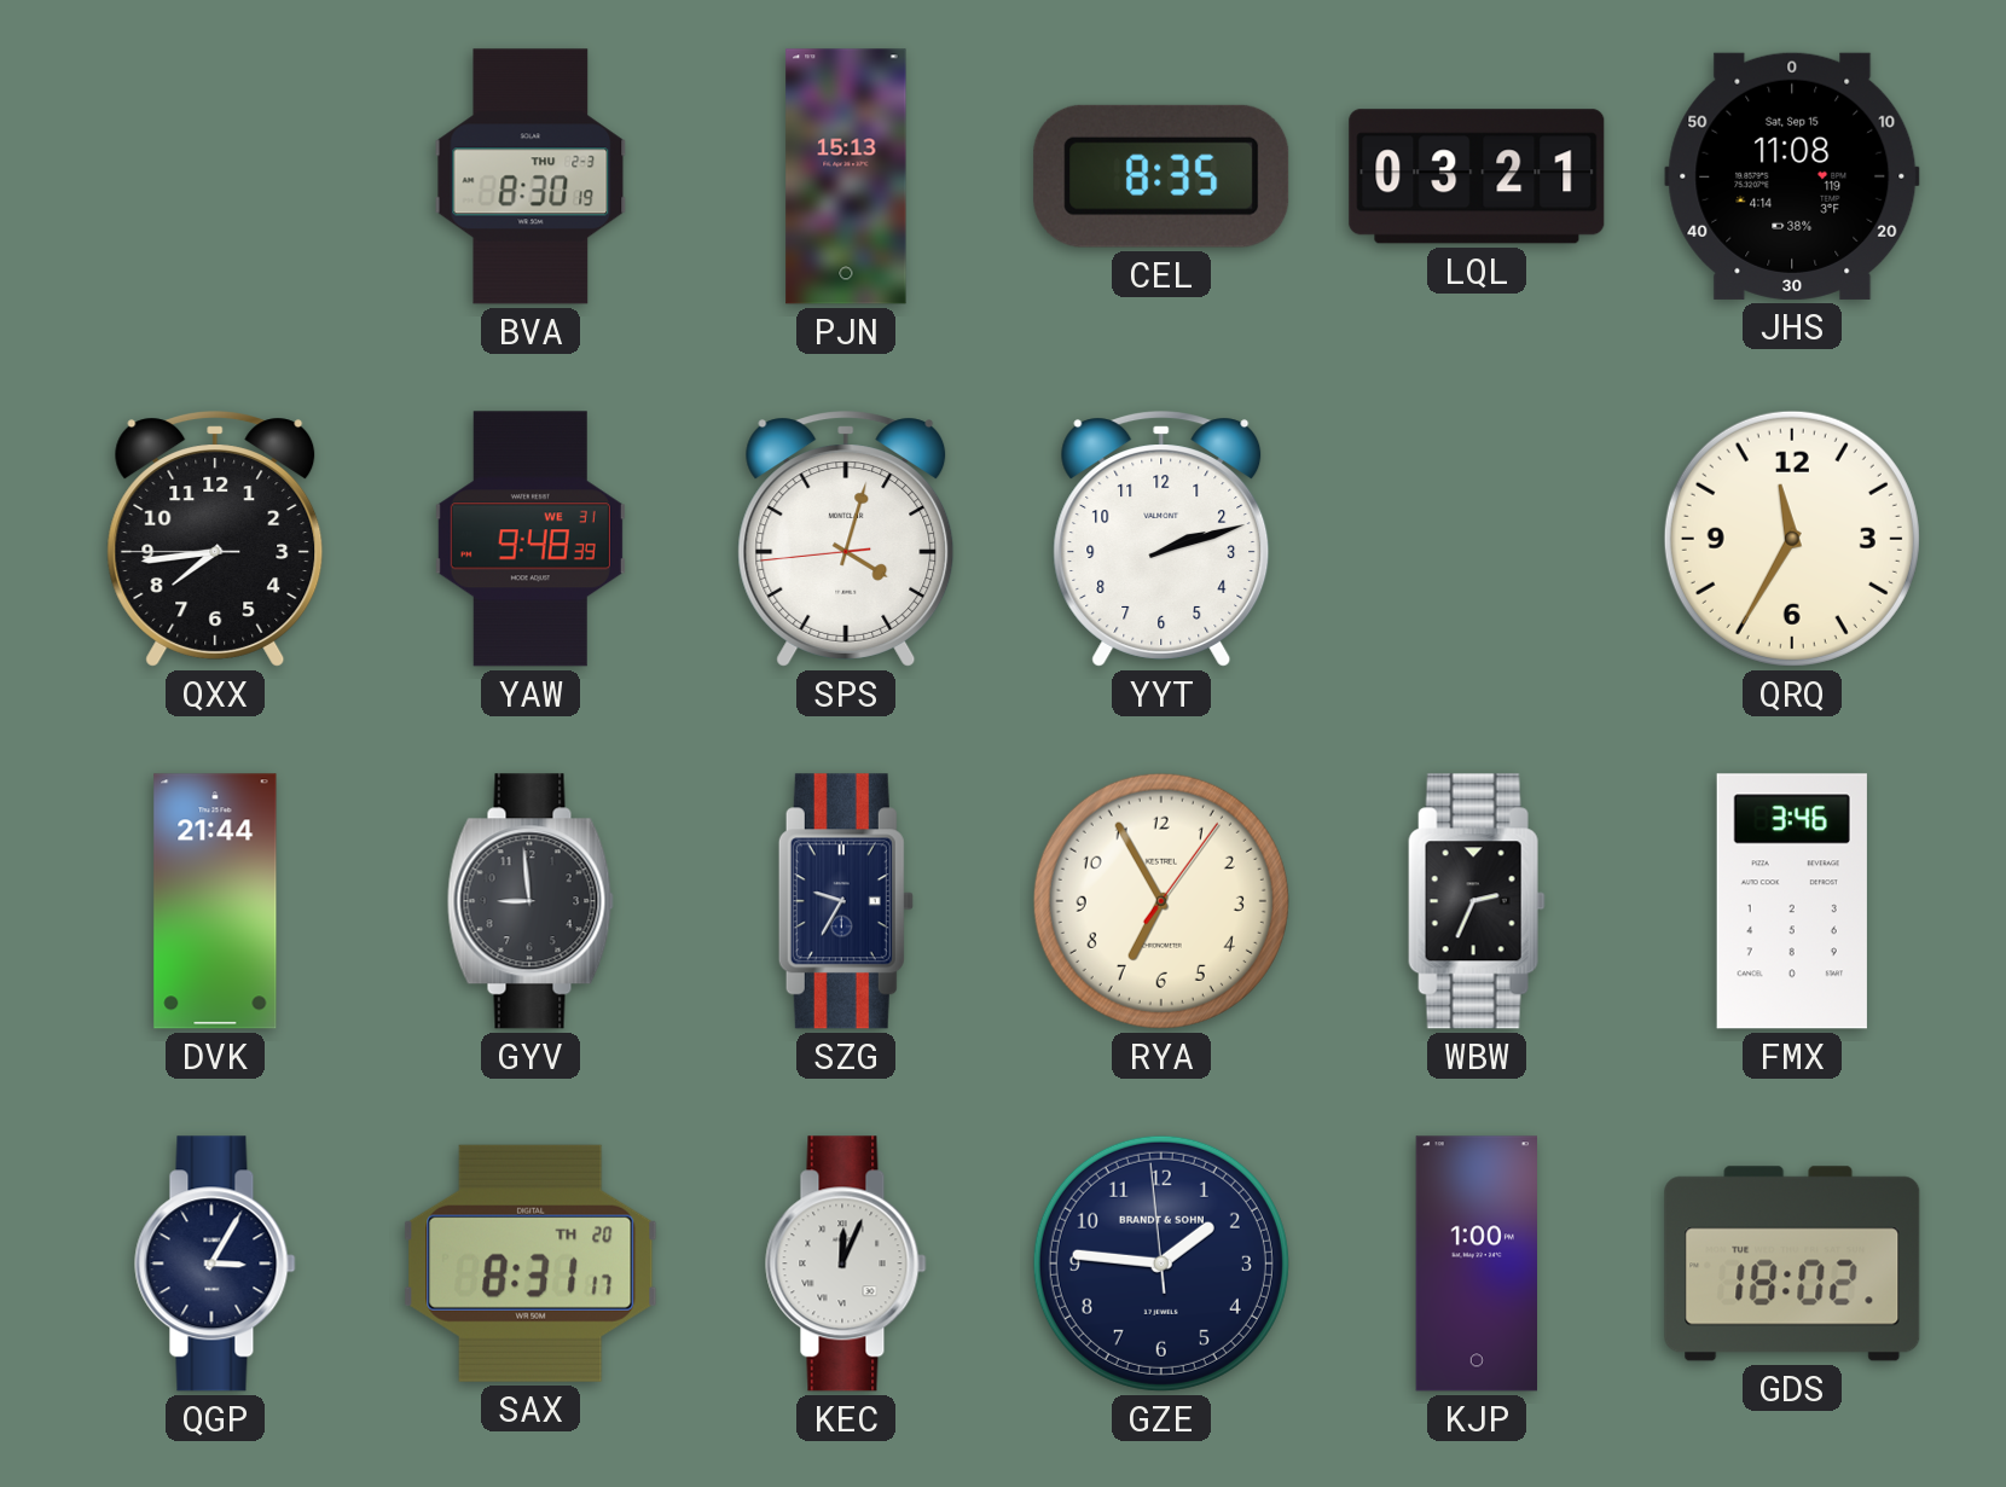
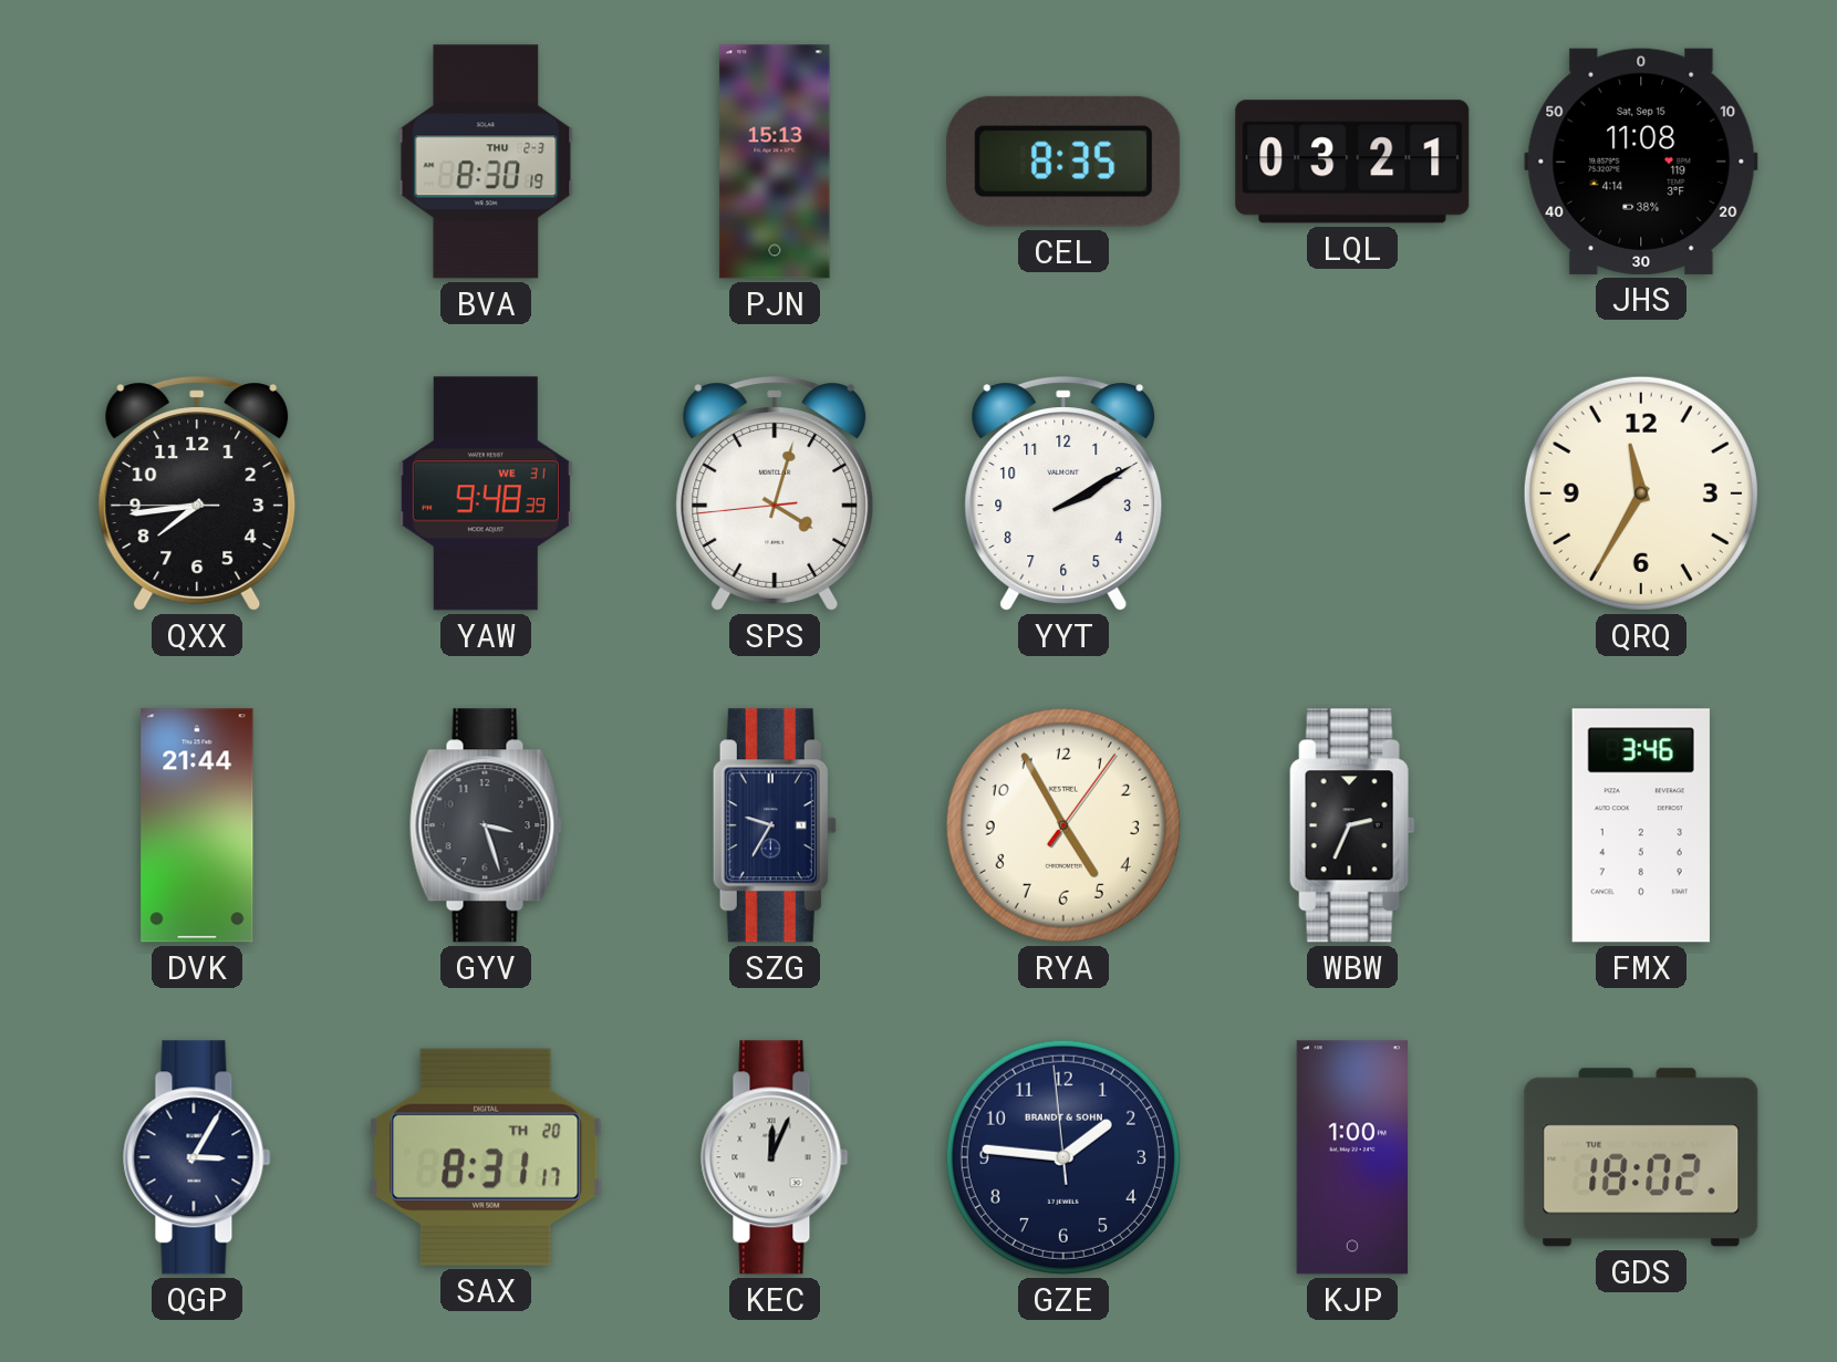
YYT: 2:12 -> 2:10 (1063, 493)
GYV: 8:59 -> 3:27 (486, 825)
RYA: 6:55 -> 4:55 (1063, 825)
